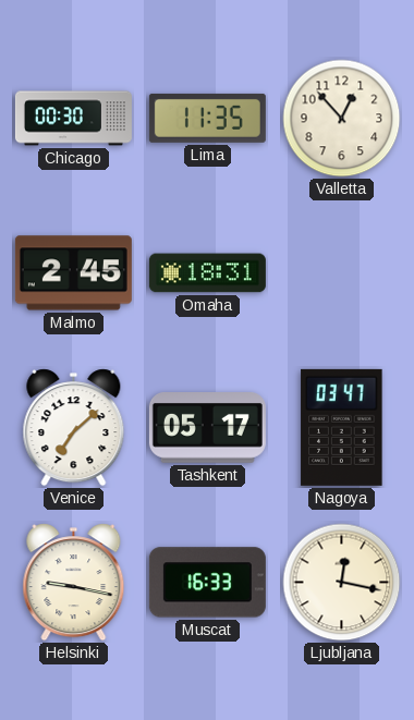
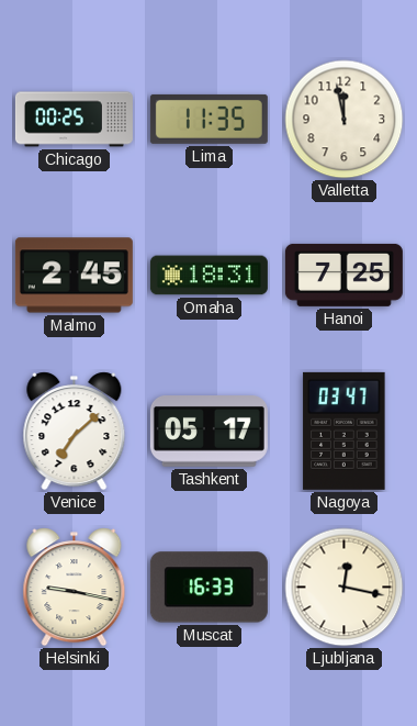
Chicago: 00:30 -> 00:25 (74, 120)
Valletta: 12:53 -> 11:58 (345, 120)
Hanoi: none -> 7:25 (343, 275)
